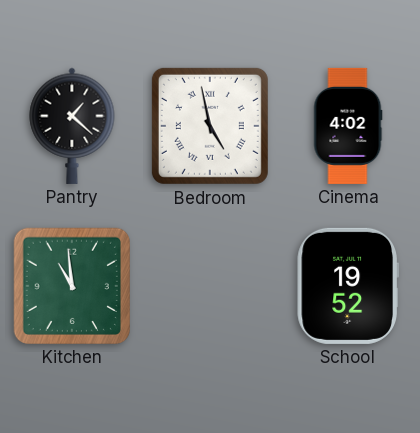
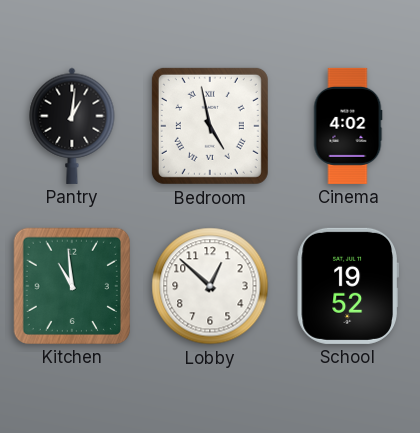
Pantry: 1:22 -> 1:01 (72, 126)
Lobby: none -> 12:52 (210, 286)
